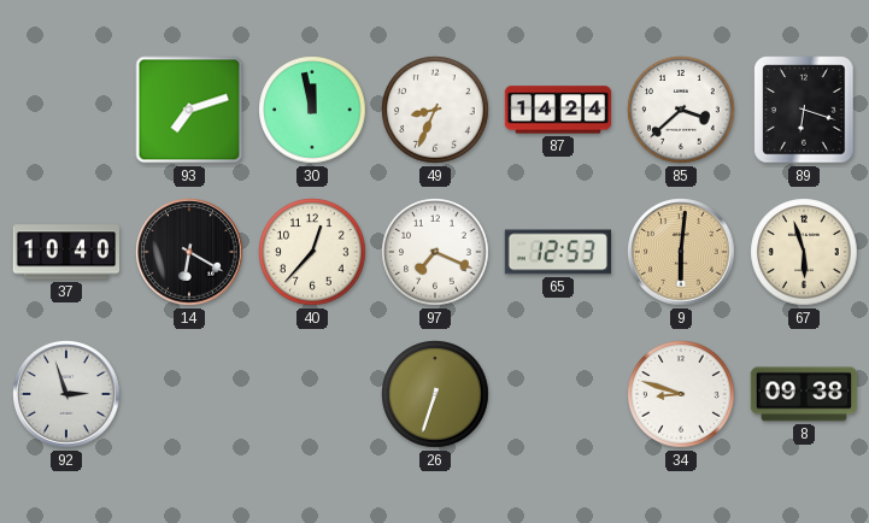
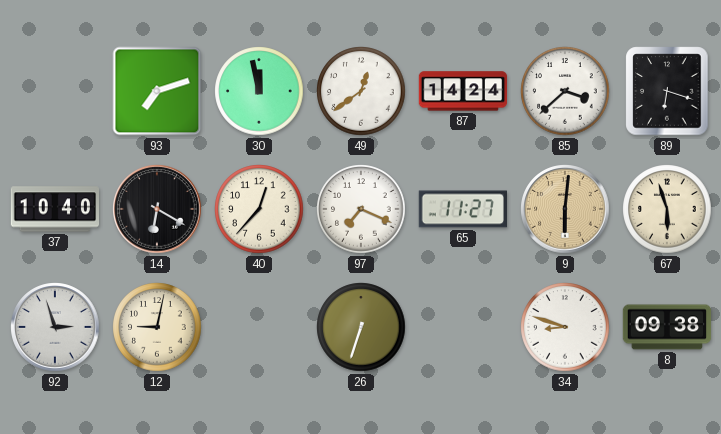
49: 8:34 -> 12:39 (361, 91)
65: 12:53 -> 11:27 (462, 209)
12: none -> 9:02 (157, 327)
